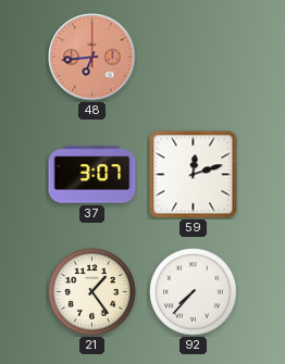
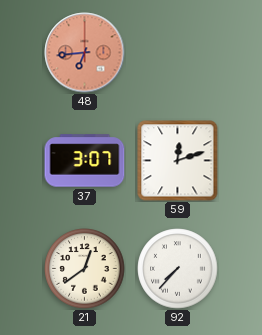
21: 1:24 -> 12:39 (85, 269)
